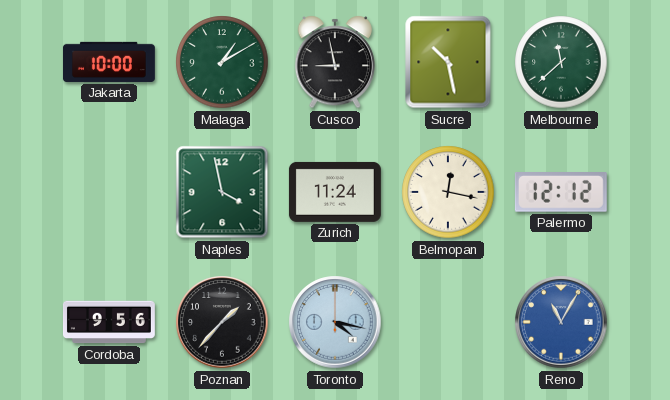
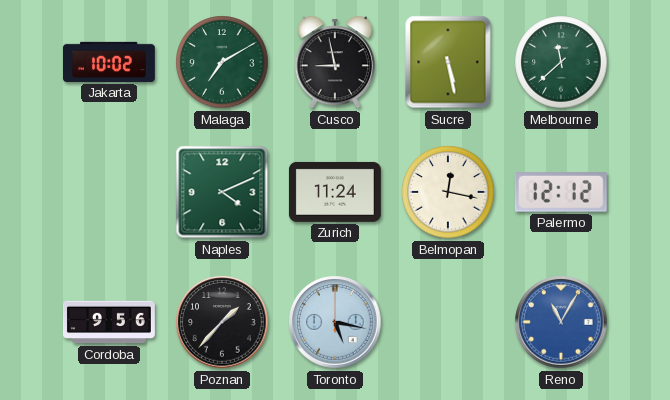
Jakarta: 10:00 -> 10:02 (109, 62)
Malaga: 1:10 -> 7:10 (222, 62)
Sucre: 10:28 -> 5:28 (448, 62)
Naples: 3:58 -> 4:11 (222, 192)
Toronto: 4:17 -> 5:17 (335, 322)
